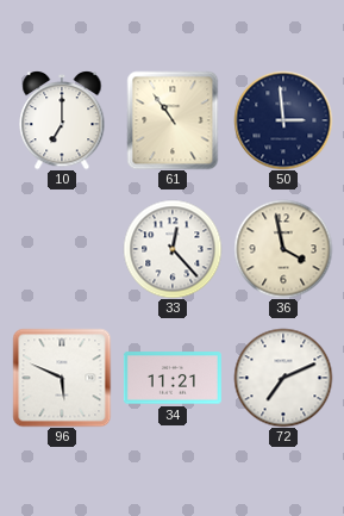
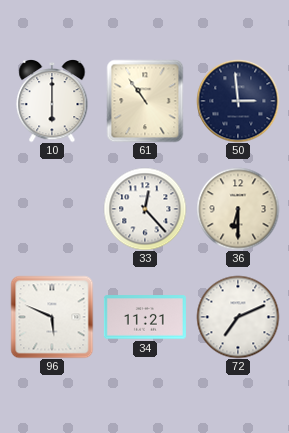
10: 7:00 -> 6:00 (52, 101)
36: 3:58 -> 6:30 (238, 209)
